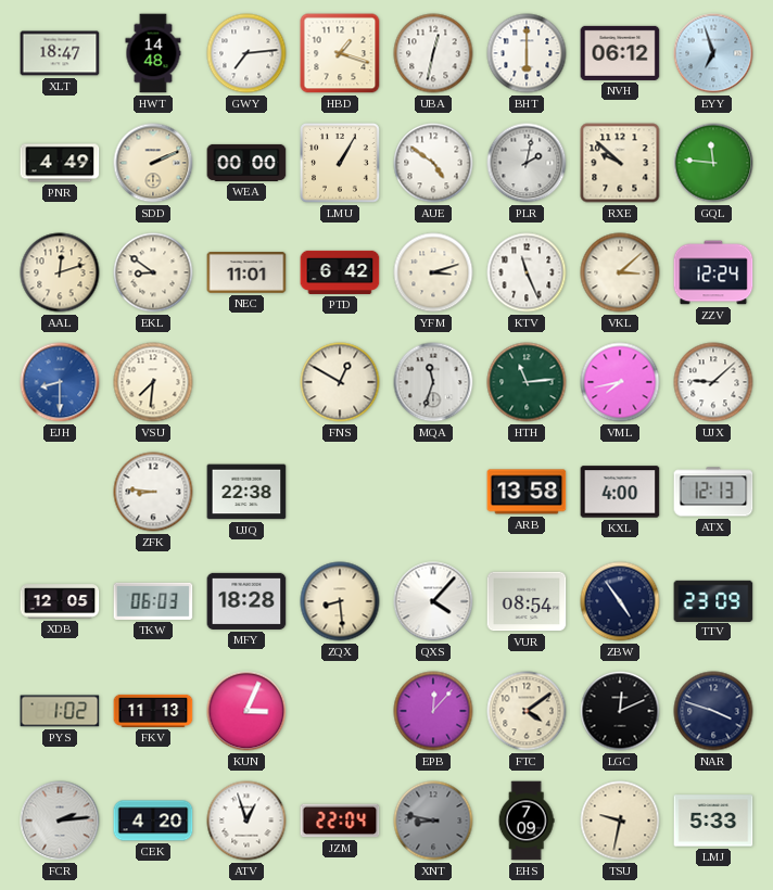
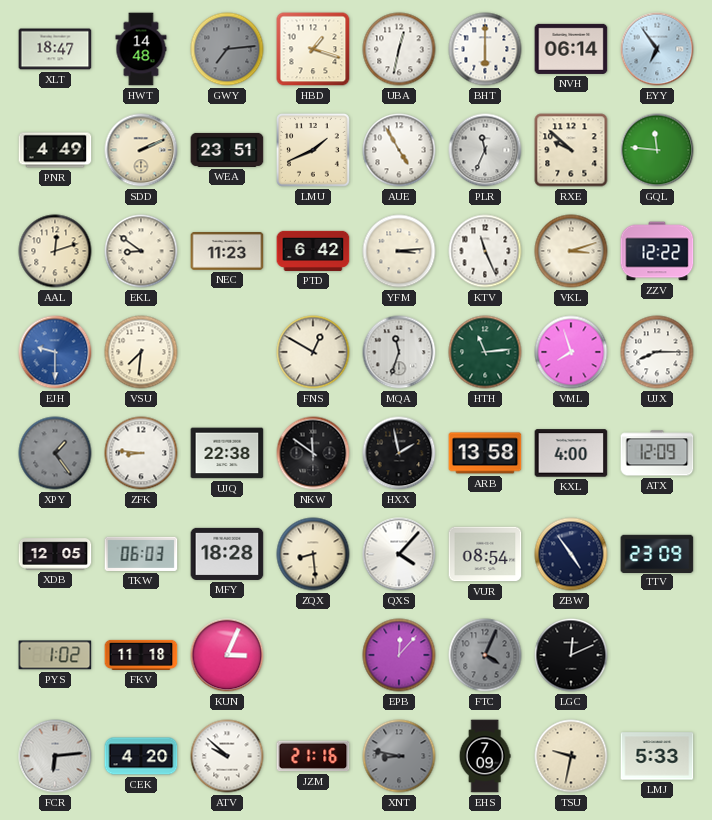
GWY dial: white -> grey (227, 49)
NVH: 06:12 -> 06:14 (571, 49)
EYY: 6:57 -> 6:54 (657, 49)
WEA: 00:00 -> 23:51 (227, 150)
LMU: 1:05 -> 1:41 (314, 151)
AUE: 4:51 -> 4:55 (399, 150)
PLR: 2:02 -> 11:34 (485, 150)
NEC: 11:01 -> 11:23 (227, 252)
YFM: 3:12 -> 3:14 (399, 251)
VKL: 3:08 -> 3:12 (571, 251)
ZZV: 12:24 -> 12:22 (657, 251)
EJH: 8:30 -> 9:30 (55, 352)
VML: 7:43 -> 7:57 (571, 352)
UJX: 9:08 -> 8:15 (657, 352)
XPY: none -> 1:24 (55, 453)
NKW: none -> 11:51 (313, 453)
HXX: none -> 1:58 (399, 453)
ATX: 12:13 -> 12:09 (657, 453)
FKV: 11:13 -> 11:18 (141, 655)
FTC: 4:09 -> 4:04 (485, 655)
FTC dial: cream -> grey (485, 655)
NAR: 3:48 -> none (713, 711)
FCR: 2:14 -> 6:14 (55, 756)
ATV: 12:57 -> 9:52 (227, 756)
JZM: 22:04 -> 21:16 (313, 756)
